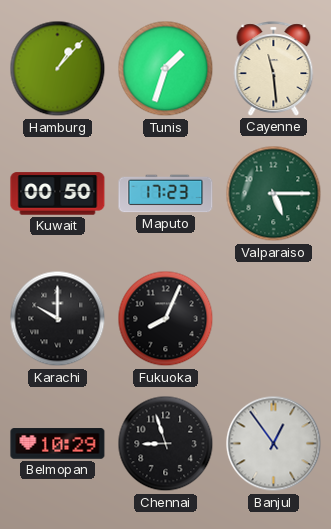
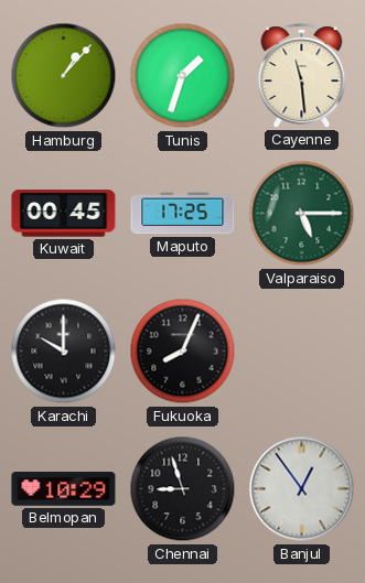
Kuwait: 00:50 -> 00:45 (64, 214)
Maputo: 17:23 -> 17:25 (183, 214)
